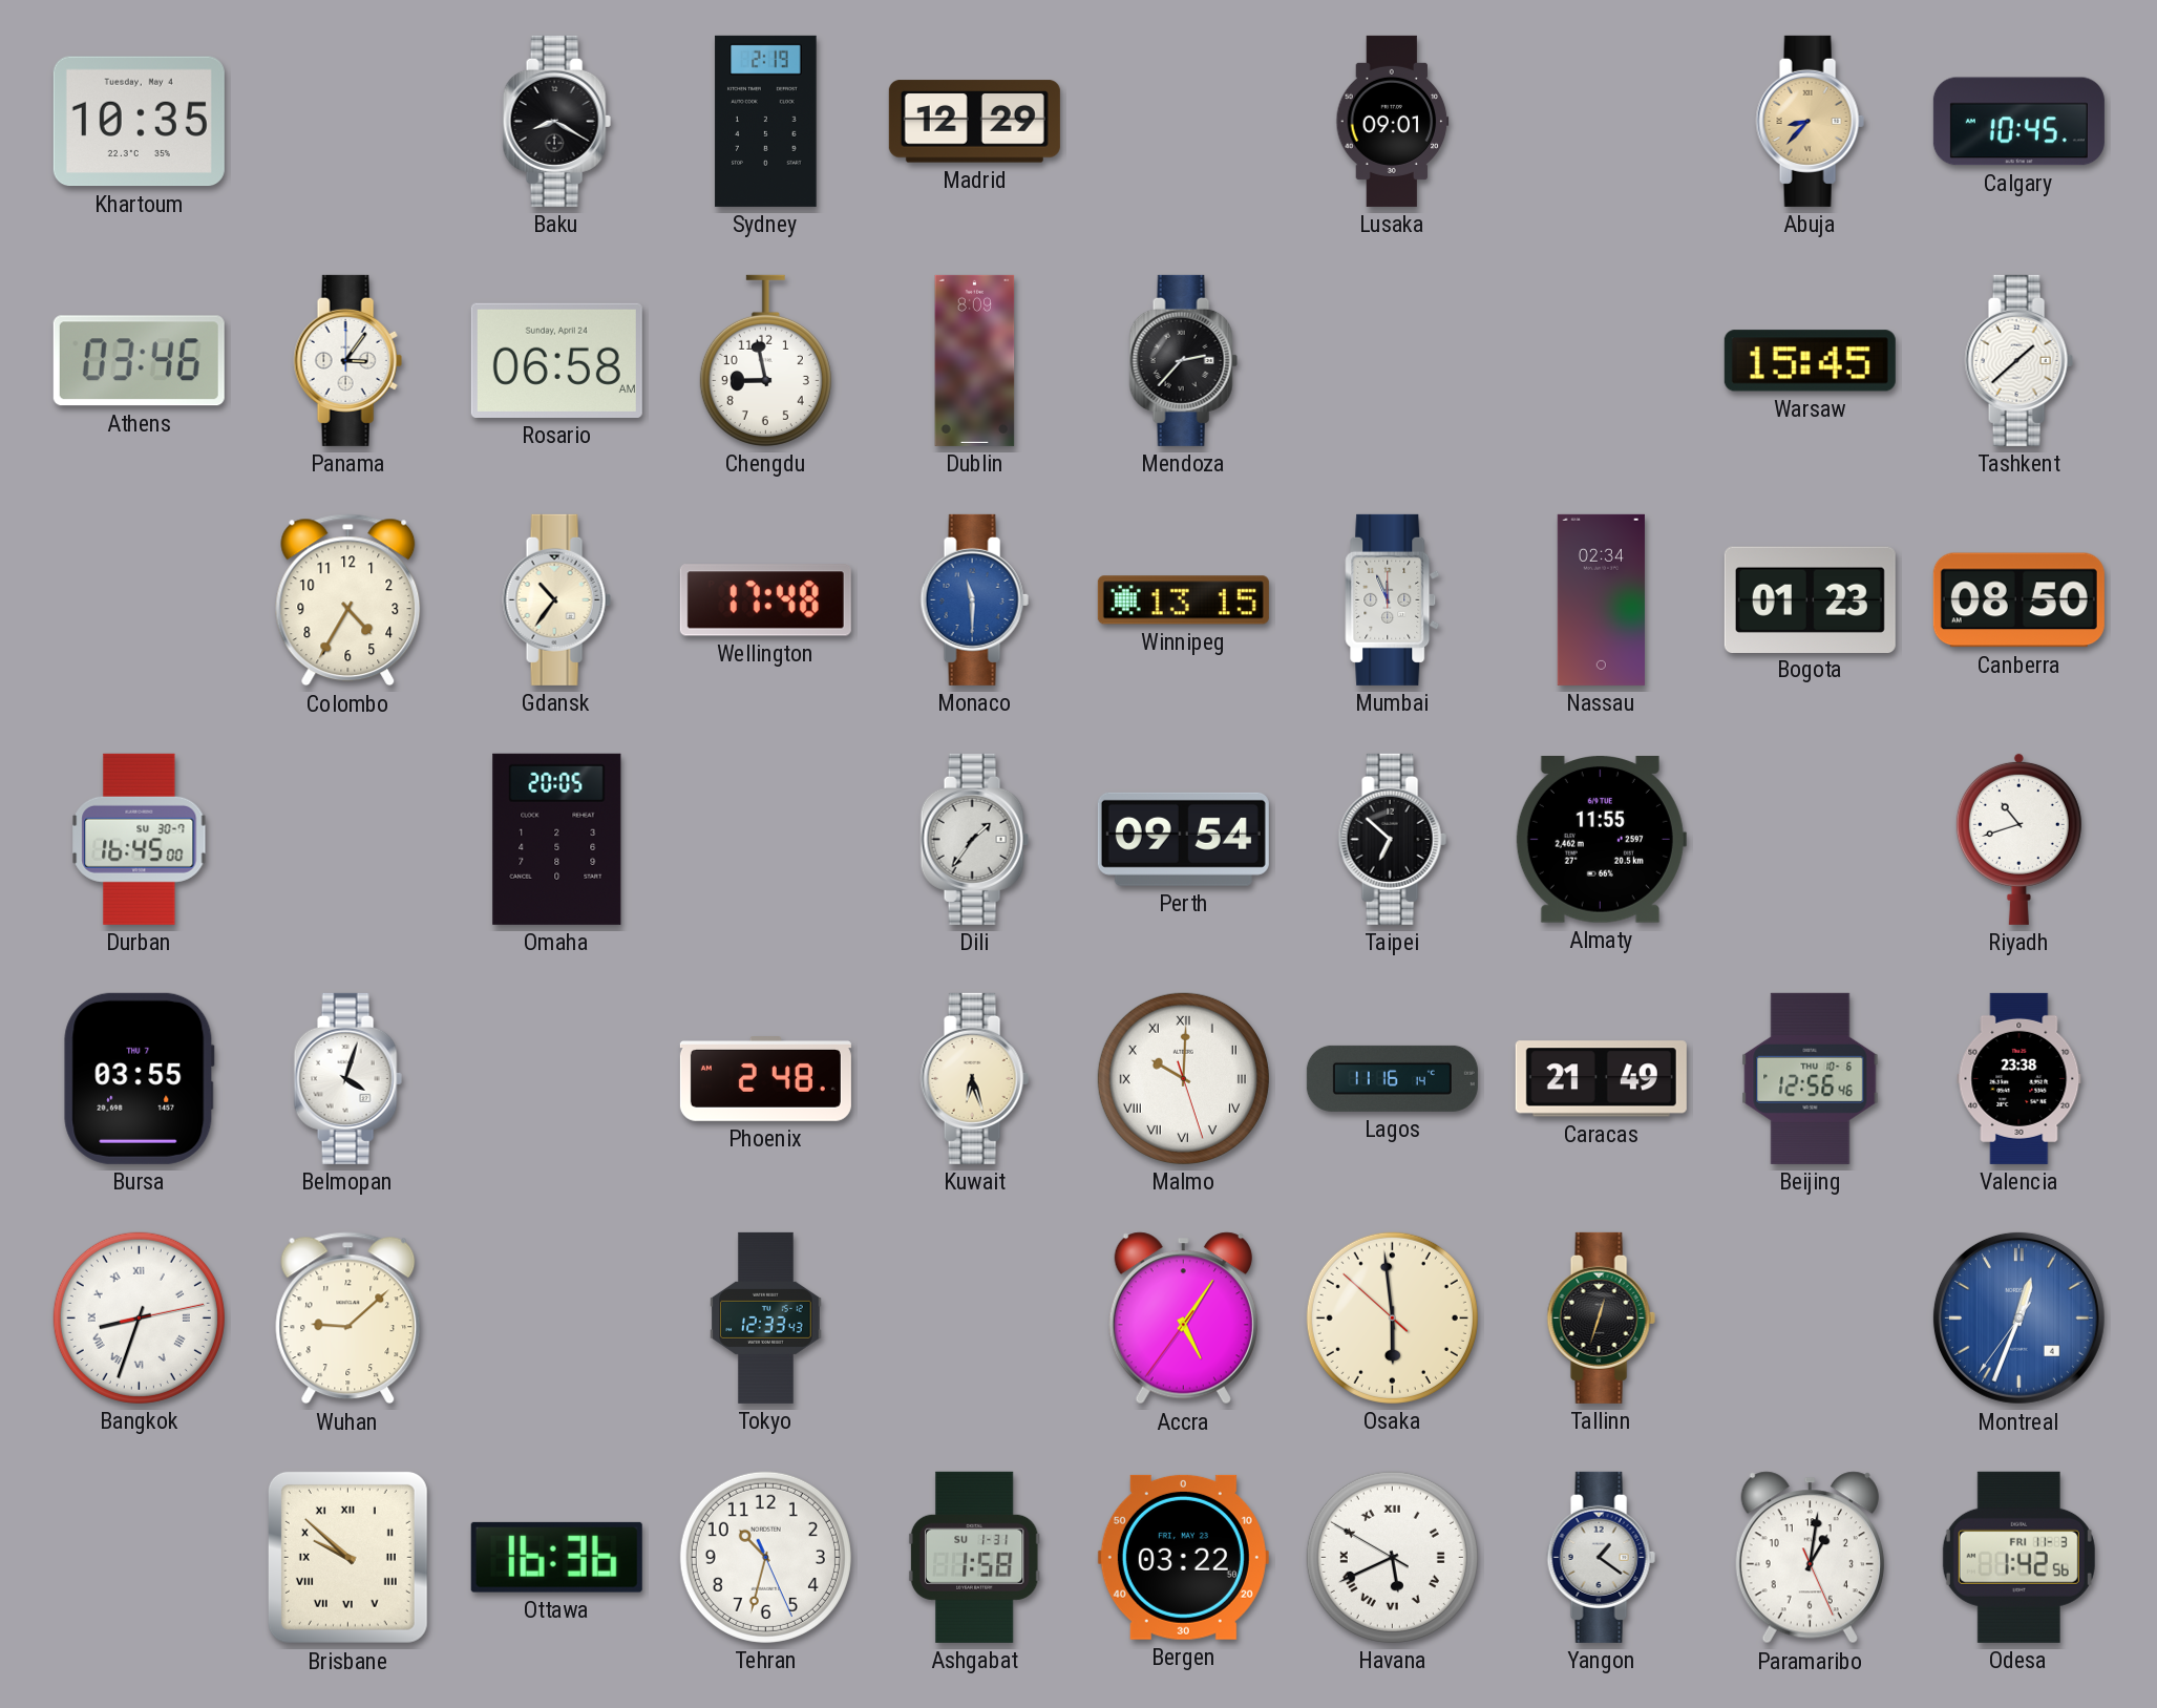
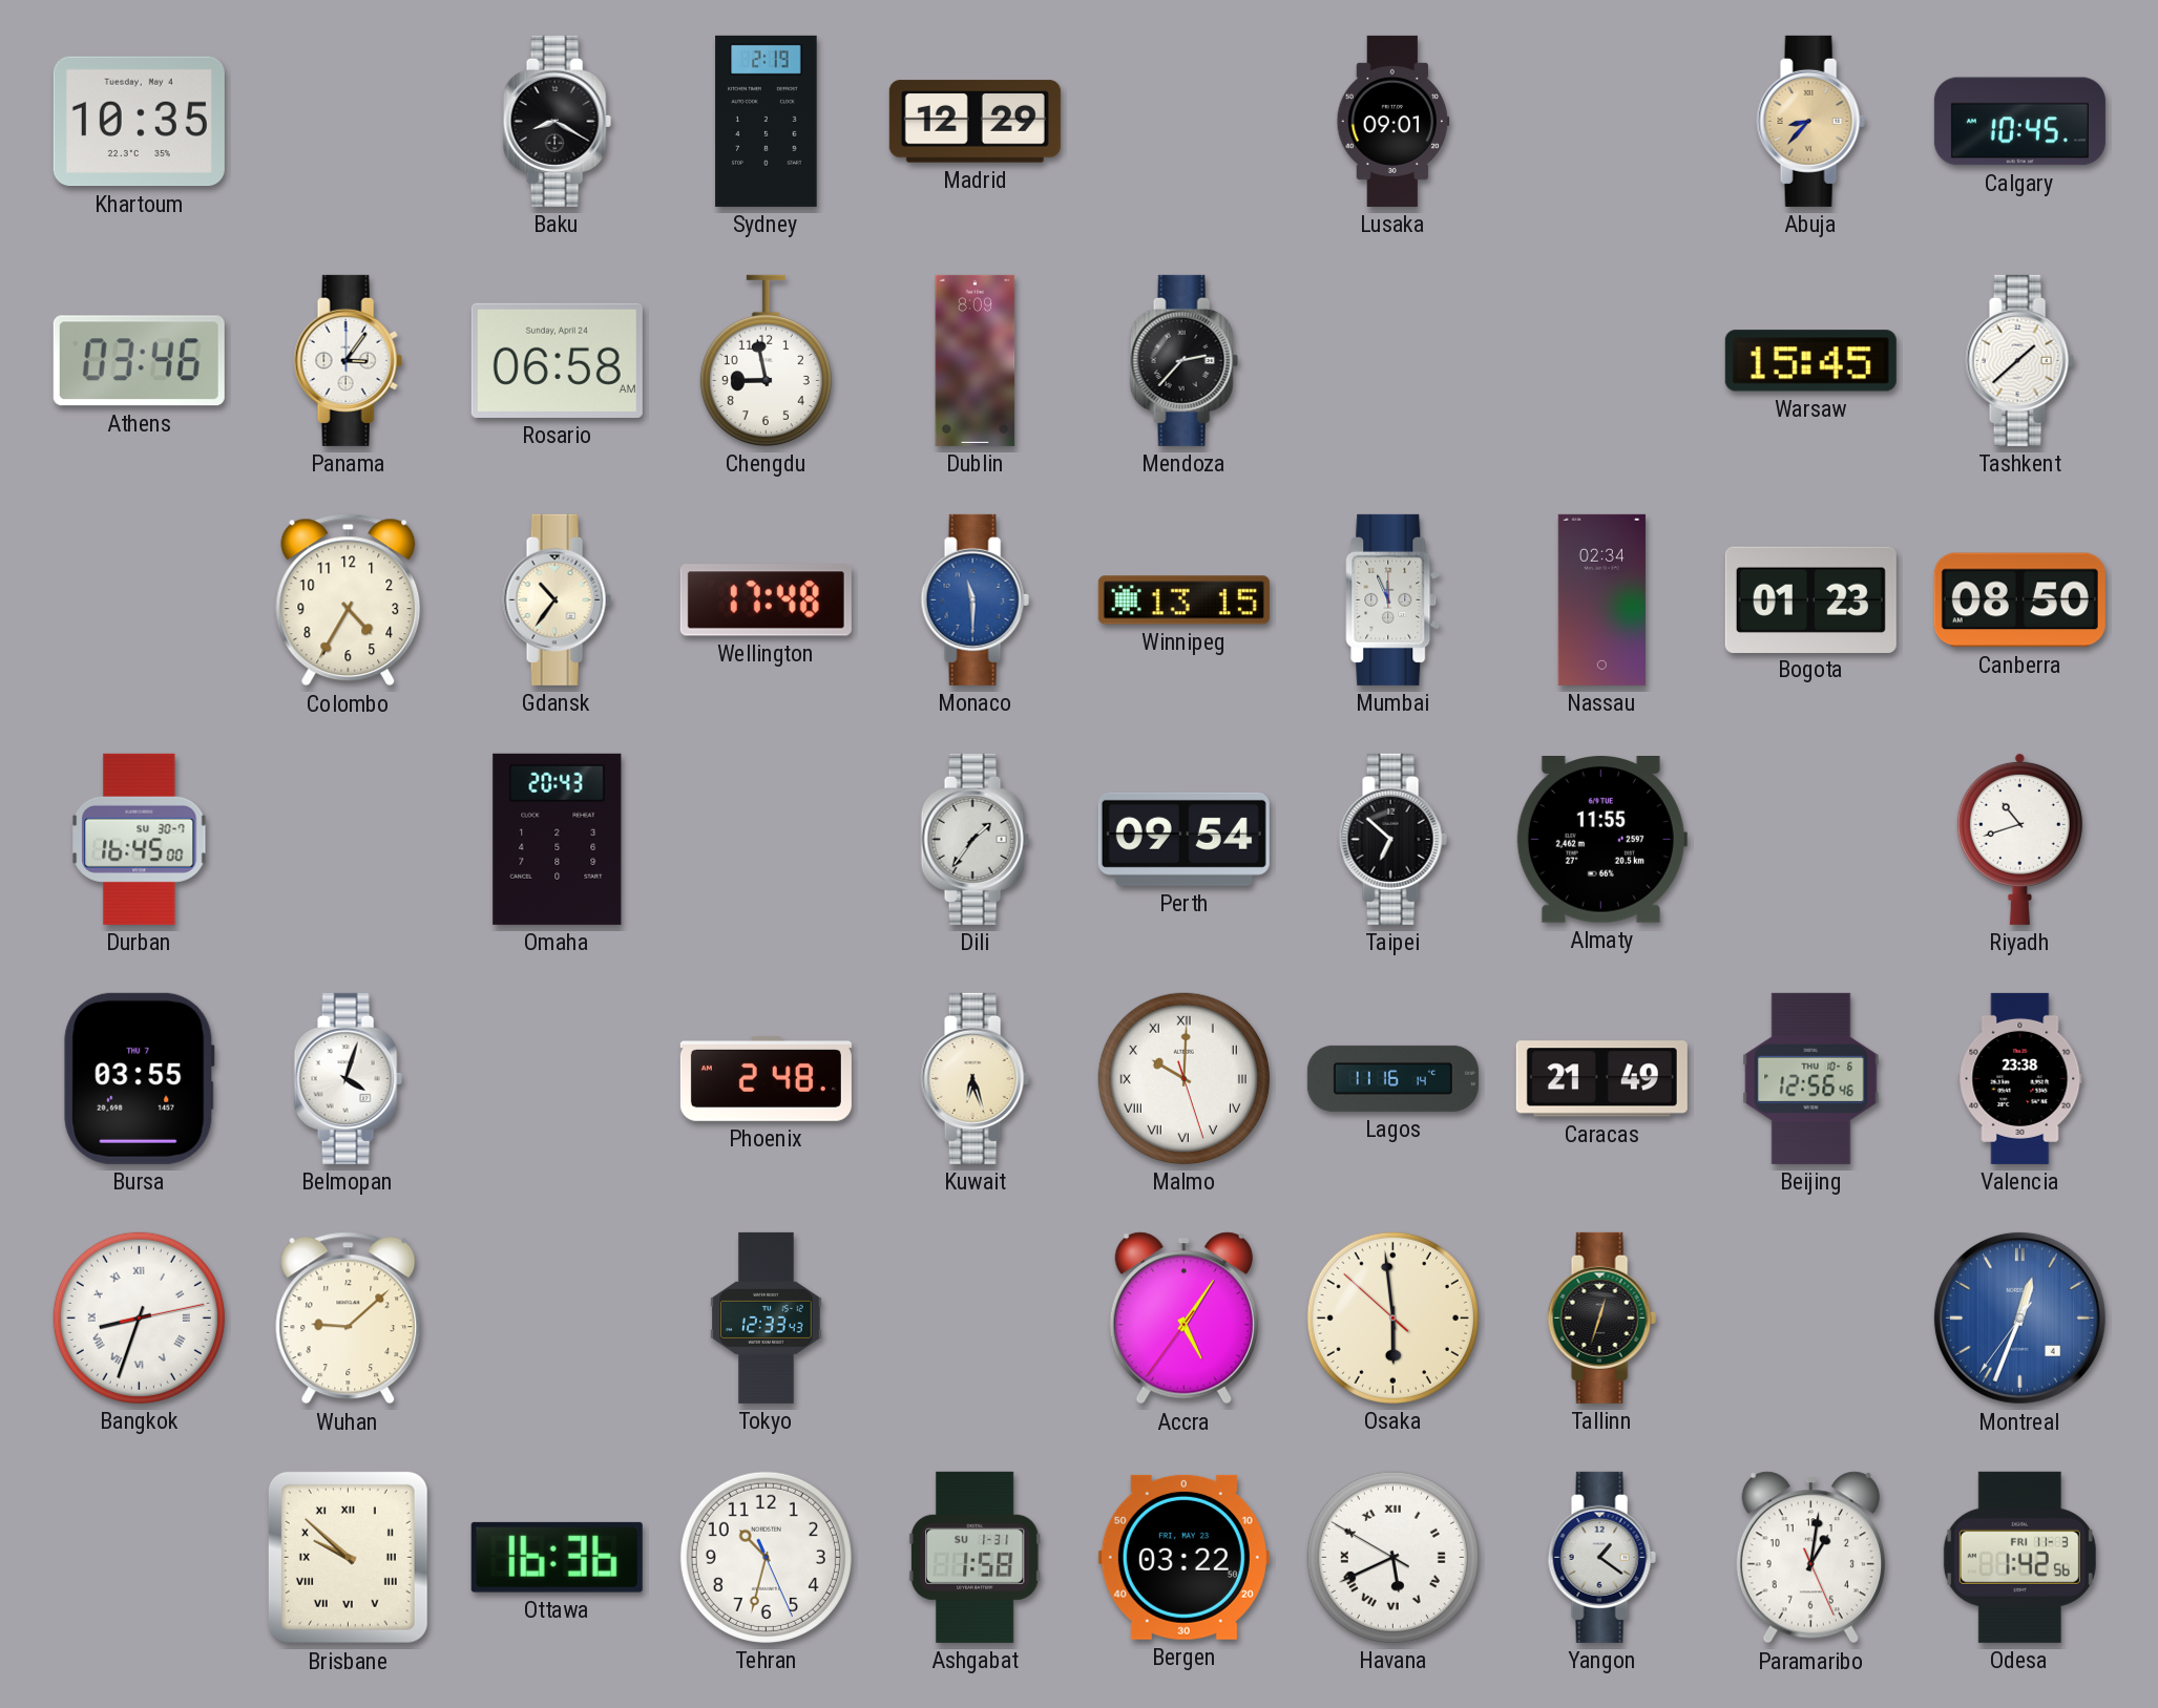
Omaha: 20:05 -> 20:43 (558, 839)
